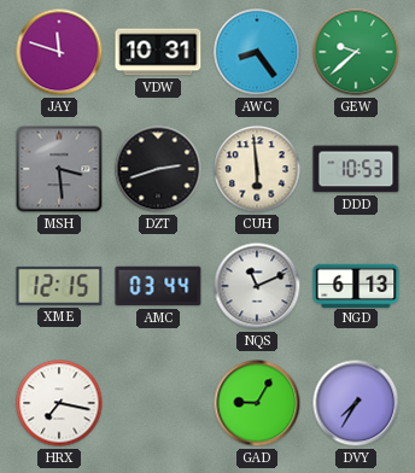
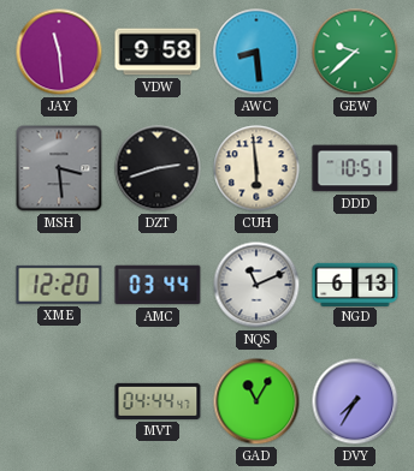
JAY: 11:48 -> 11:29 (59, 52)
VDW: 10:31 -> 9:58 (158, 52)
AWC: 8:24 -> 8:29 (256, 52)
DDD: 10:53 -> 10:51 (355, 168)
XME: 12:15 -> 12:20 (59, 285)
HRX: 7:17 -> none (59, 403)
MVT: none -> 04:44 (158, 401)
GAD: 9:05 -> 11:05 (256, 401)
